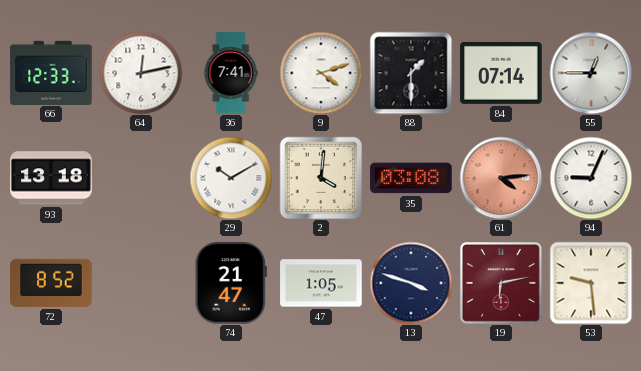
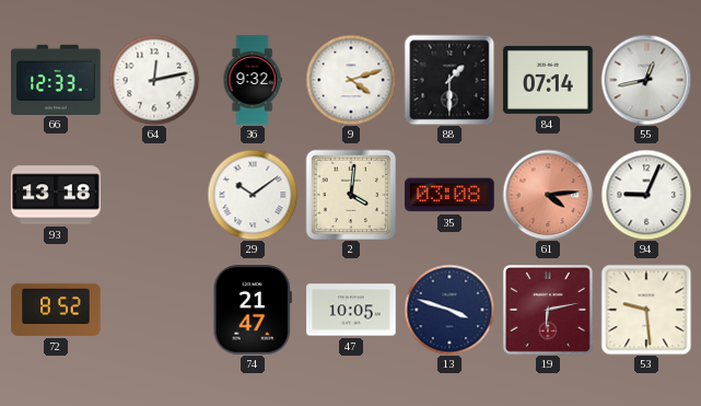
36: 7:41 -> 9:32 (253, 80)
55: 12:45 -> 12:43 (646, 80)
29: 10:10 -> 10:09 (253, 195)
47: 1:05 -> 10:05 (351, 310)
